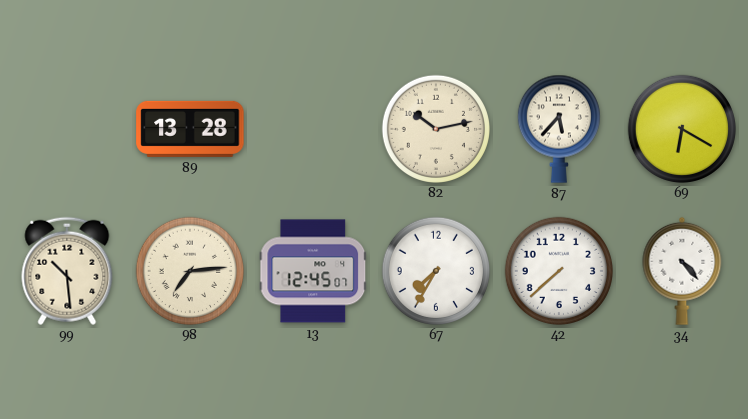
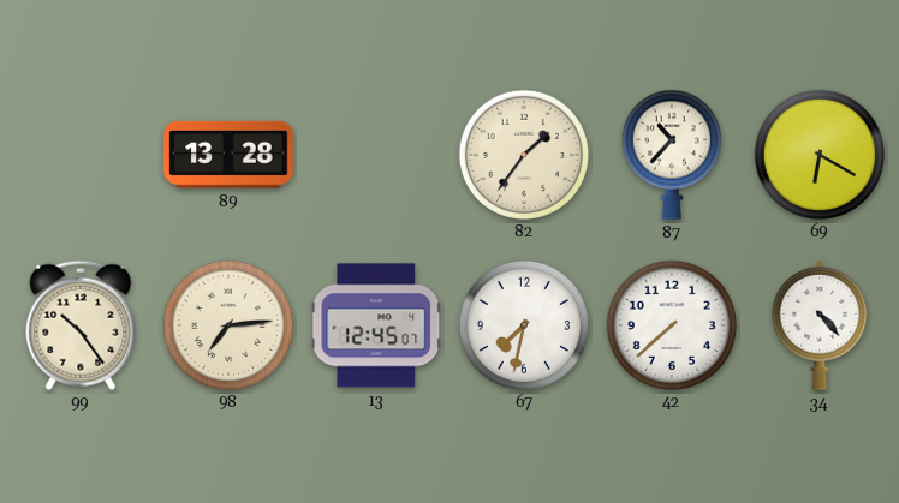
82: 10:13 -> 1:36 (523, 154)
87: 5:37 -> 10:37 (672, 155)
99: 10:29 -> 10:24 (81, 325)
67: 7:35 -> 7:32 (523, 324)
